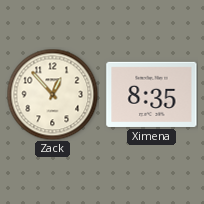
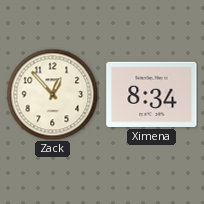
Ximena: 8:35 -> 8:34 (152, 94)
